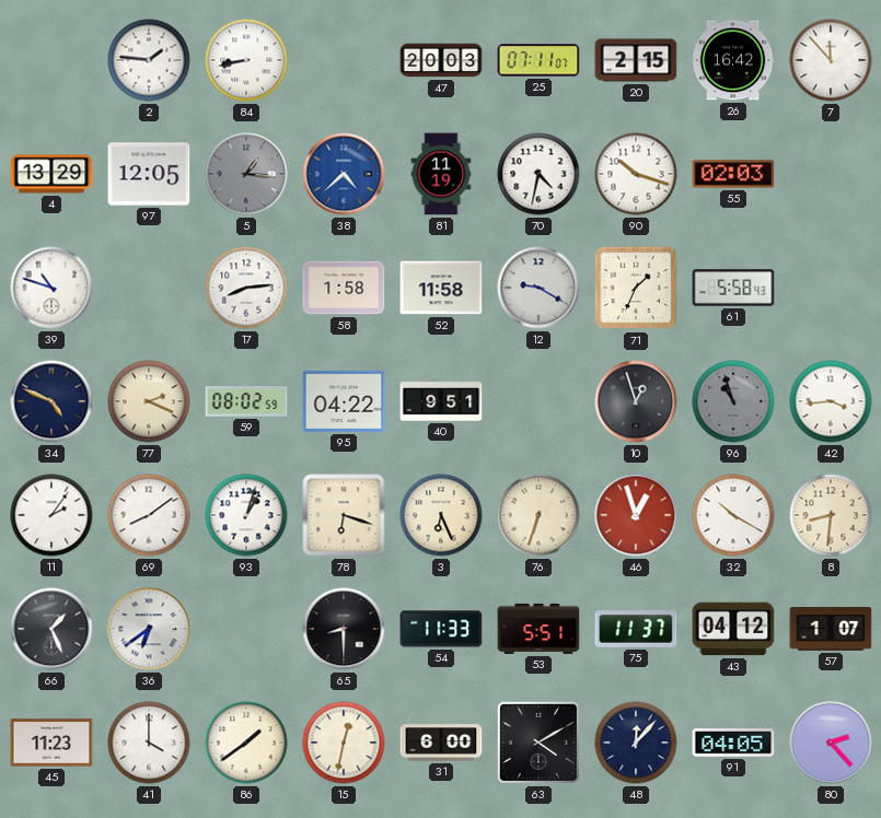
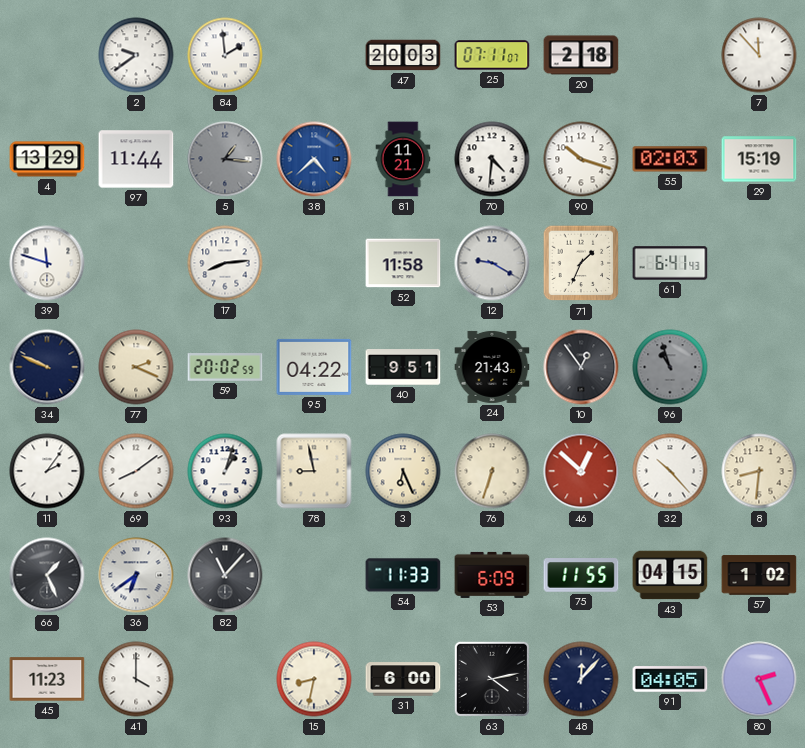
2: 1:46 -> 9:39 (136, 55)
84: 8:43 -> 1:59 (225, 55)
20: 2:15 -> 2:18 (581, 55)
26: 16:42 -> none (733, 60)
97: 12:05 -> 11:44 (136, 159)
81: 11:19 -> 11:21 (403, 159)
70: 4:32 -> 4:31 (492, 159)
29: none -> 15:19 (759, 159)
39: 10:48 -> 11:48 (47, 263)
58: 1:58 -> none (344, 288)
61: 5:58 -> 6:41 (670, 263)
34: 4:49 -> 9:49 (47, 367)
59: 08:02 -> 20:02 (225, 367)
24: none -> 21:43 (492, 367)
10: 12:57 -> 12:54 (581, 367)
42: 3:44 -> none (831, 401)
78: 6:18 -> 8:58 (314, 471)
46: 12:57 -> 12:52 (581, 471)
32: 10:20 -> 10:23 (670, 471)
82: none -> 11:07 (225, 575)
65: 8:30 -> none (344, 629)
53: 5:51 -> 6:09 (492, 575)
75: 11:37 -> 11:55 (581, 575)
43: 04:12 -> 04:15 (670, 575)
57: 1:07 -> 1:02 (759, 575)
86: 1:39 -> none (246, 743)
15: 12:32 -> 8:32 (314, 679)
63: 4:10 -> 4:13 (492, 679)
80: 2:23 -> 2:26 (759, 679)
